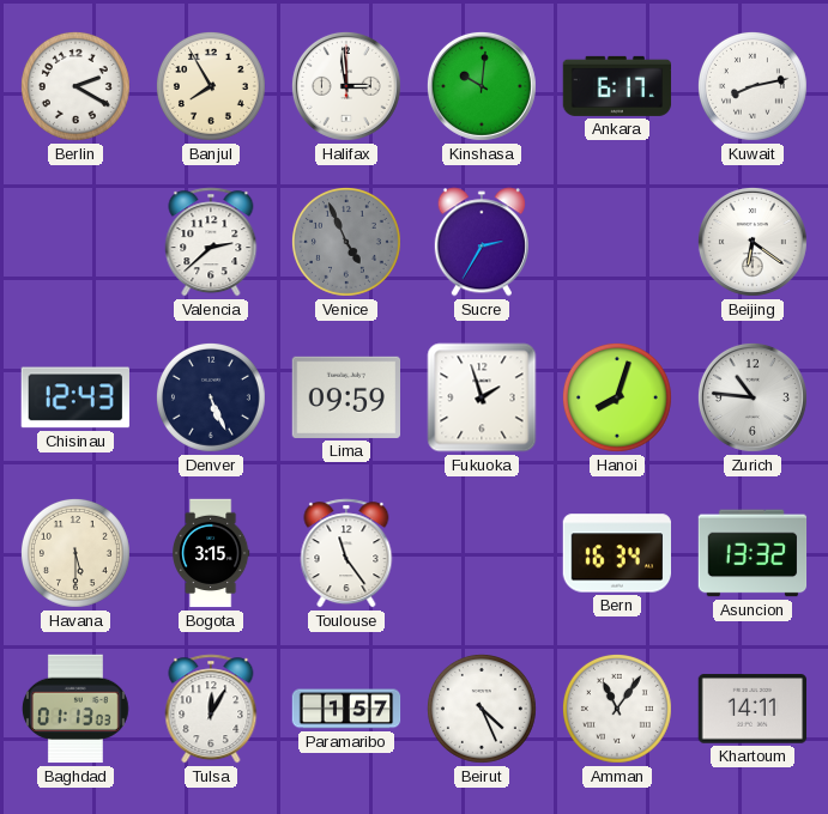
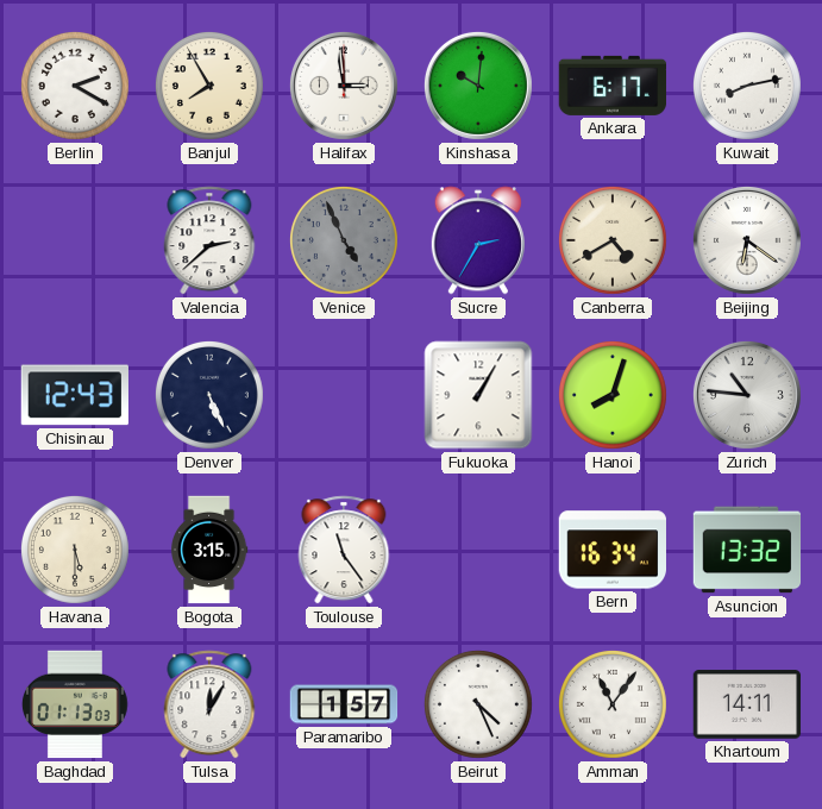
Canberra: none -> 4:40 (613, 240)
Lima: 09:59 -> none (346, 397)
Fukuoka: 1:57 -> 1:05 (478, 395)
